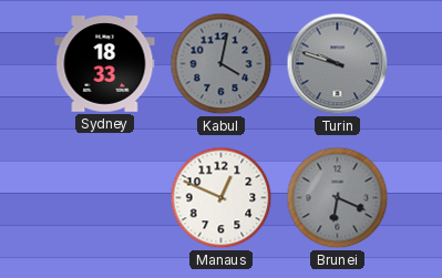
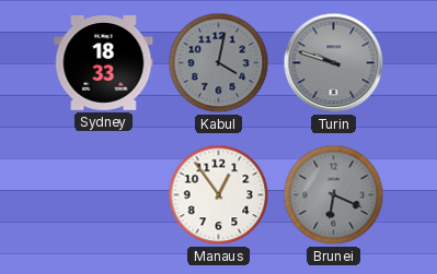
Manaus: 12:49 -> 12:54 (219, 195)
